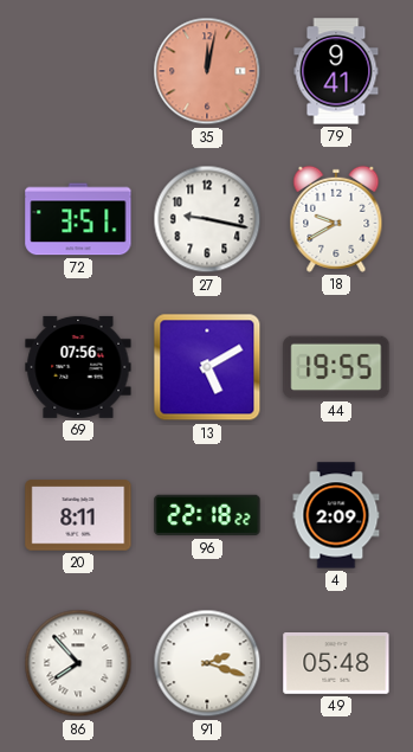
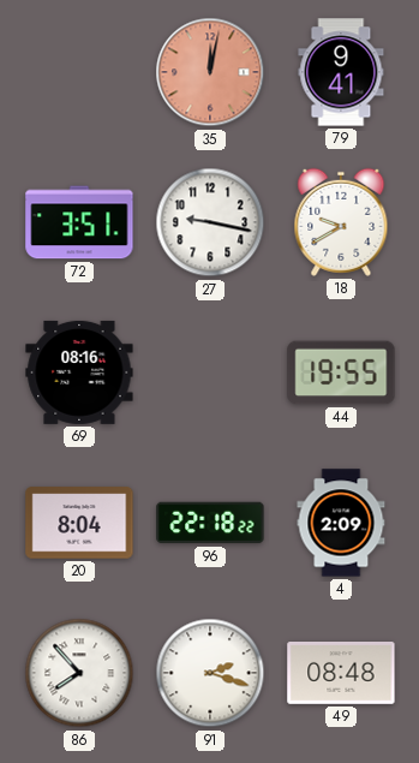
69: 07:56 -> 08:16 (79, 372)
13: 5:10 -> none (207, 367)
20: 8:11 -> 8:04 (79, 523)
49: 05:48 -> 08:48 (341, 674)
